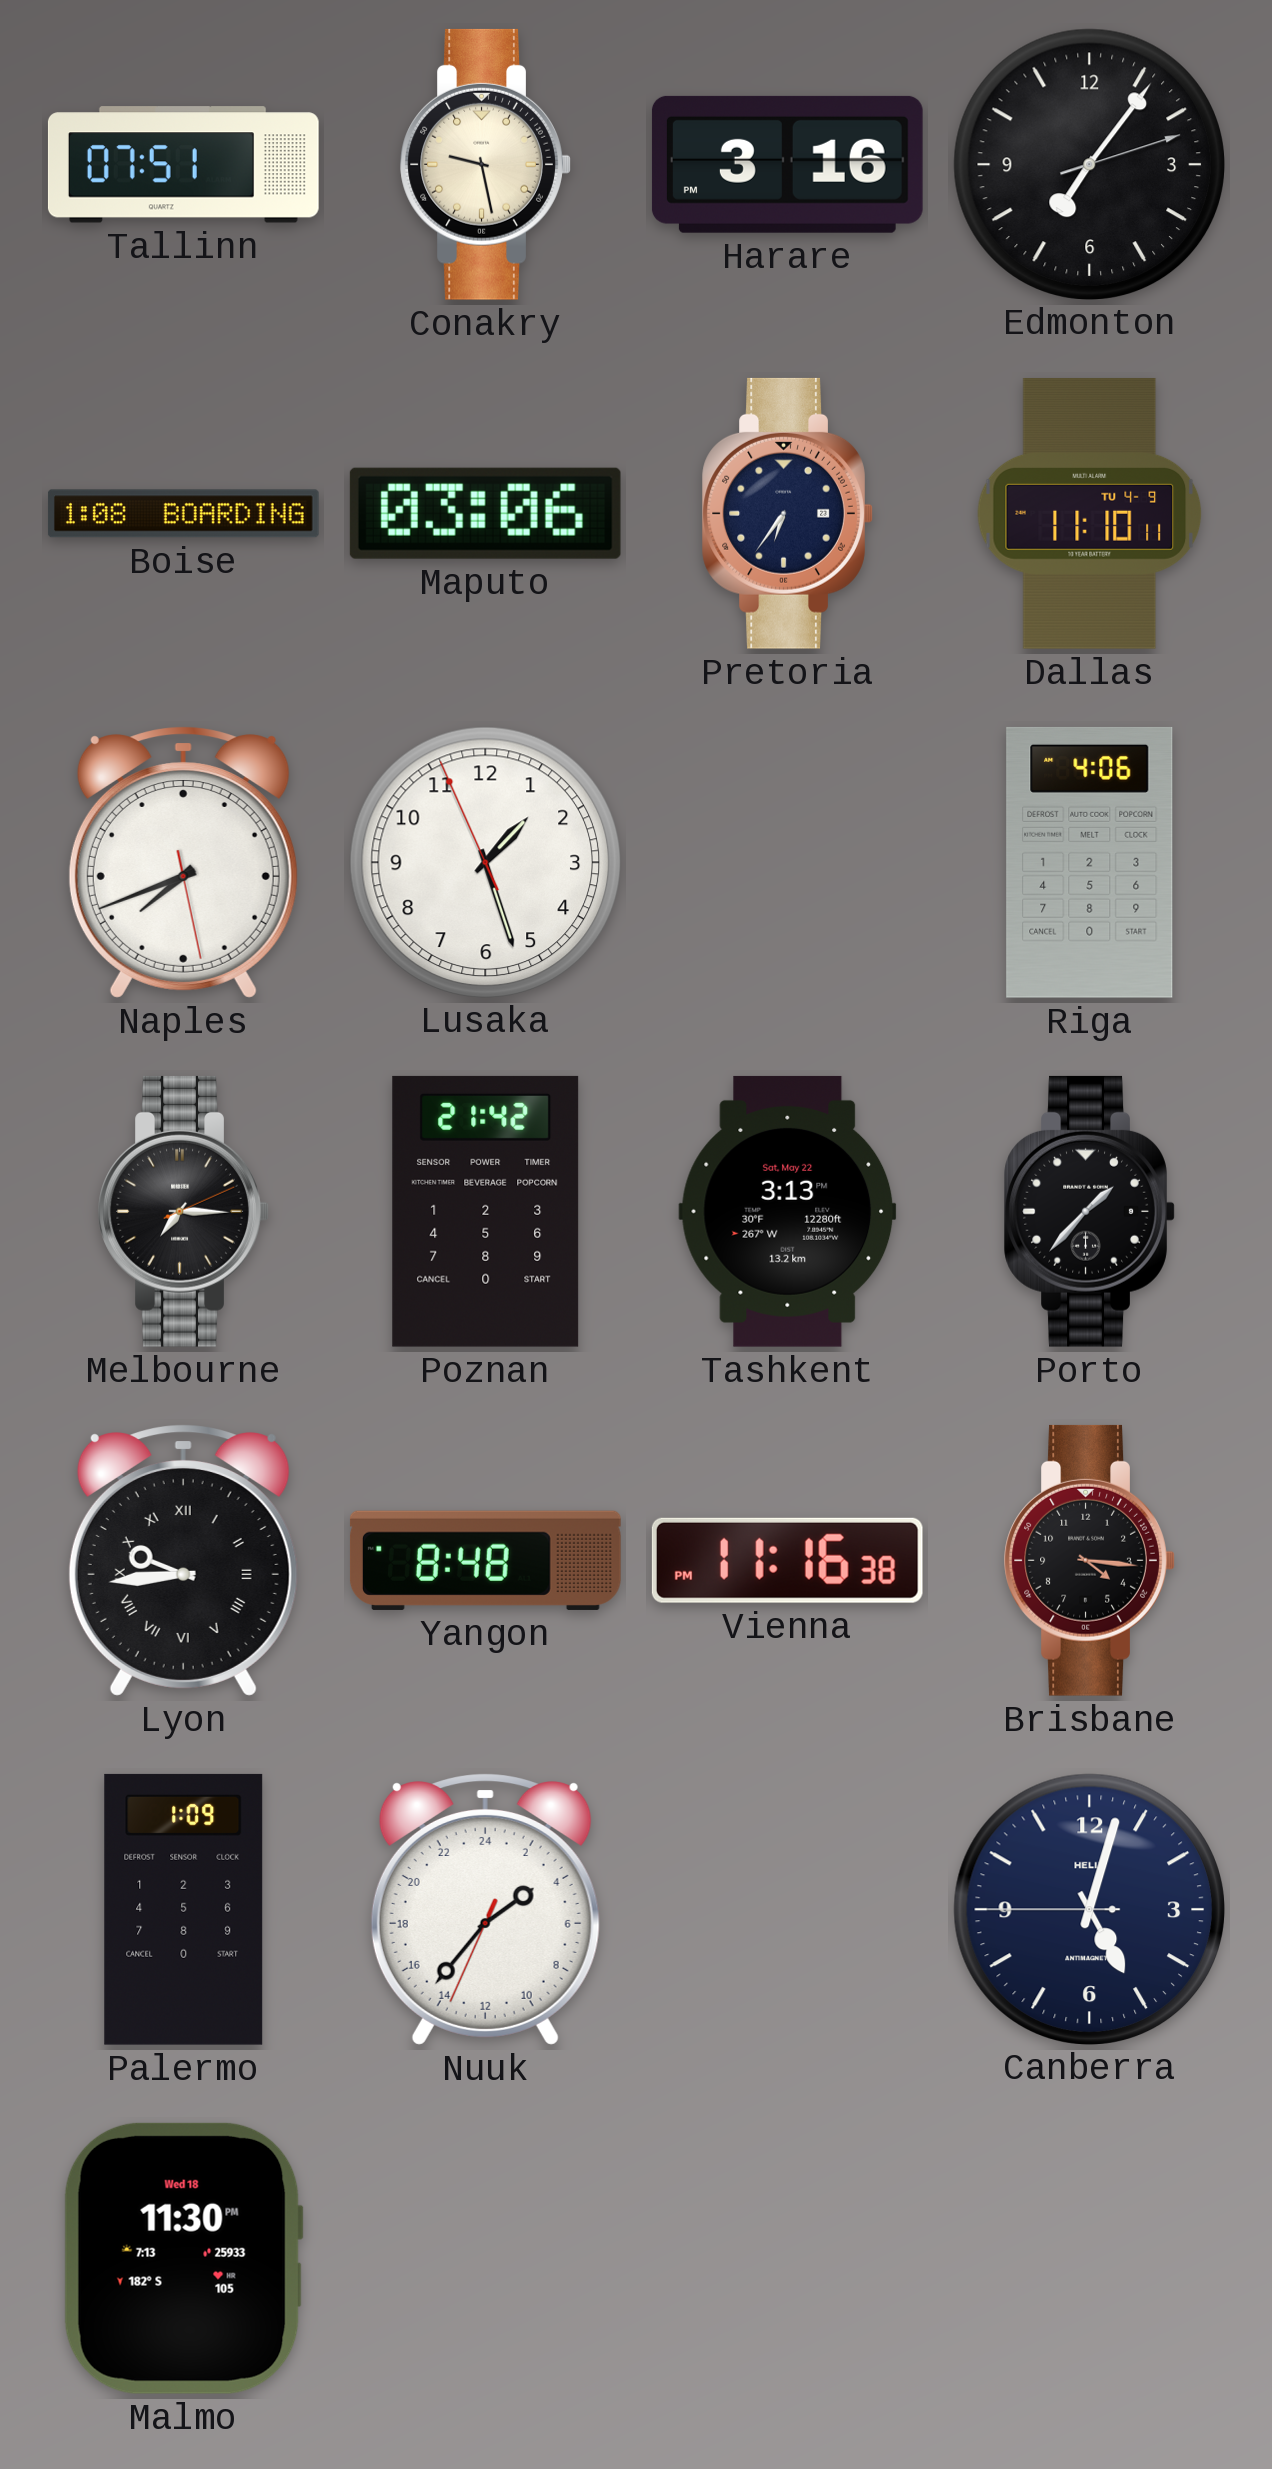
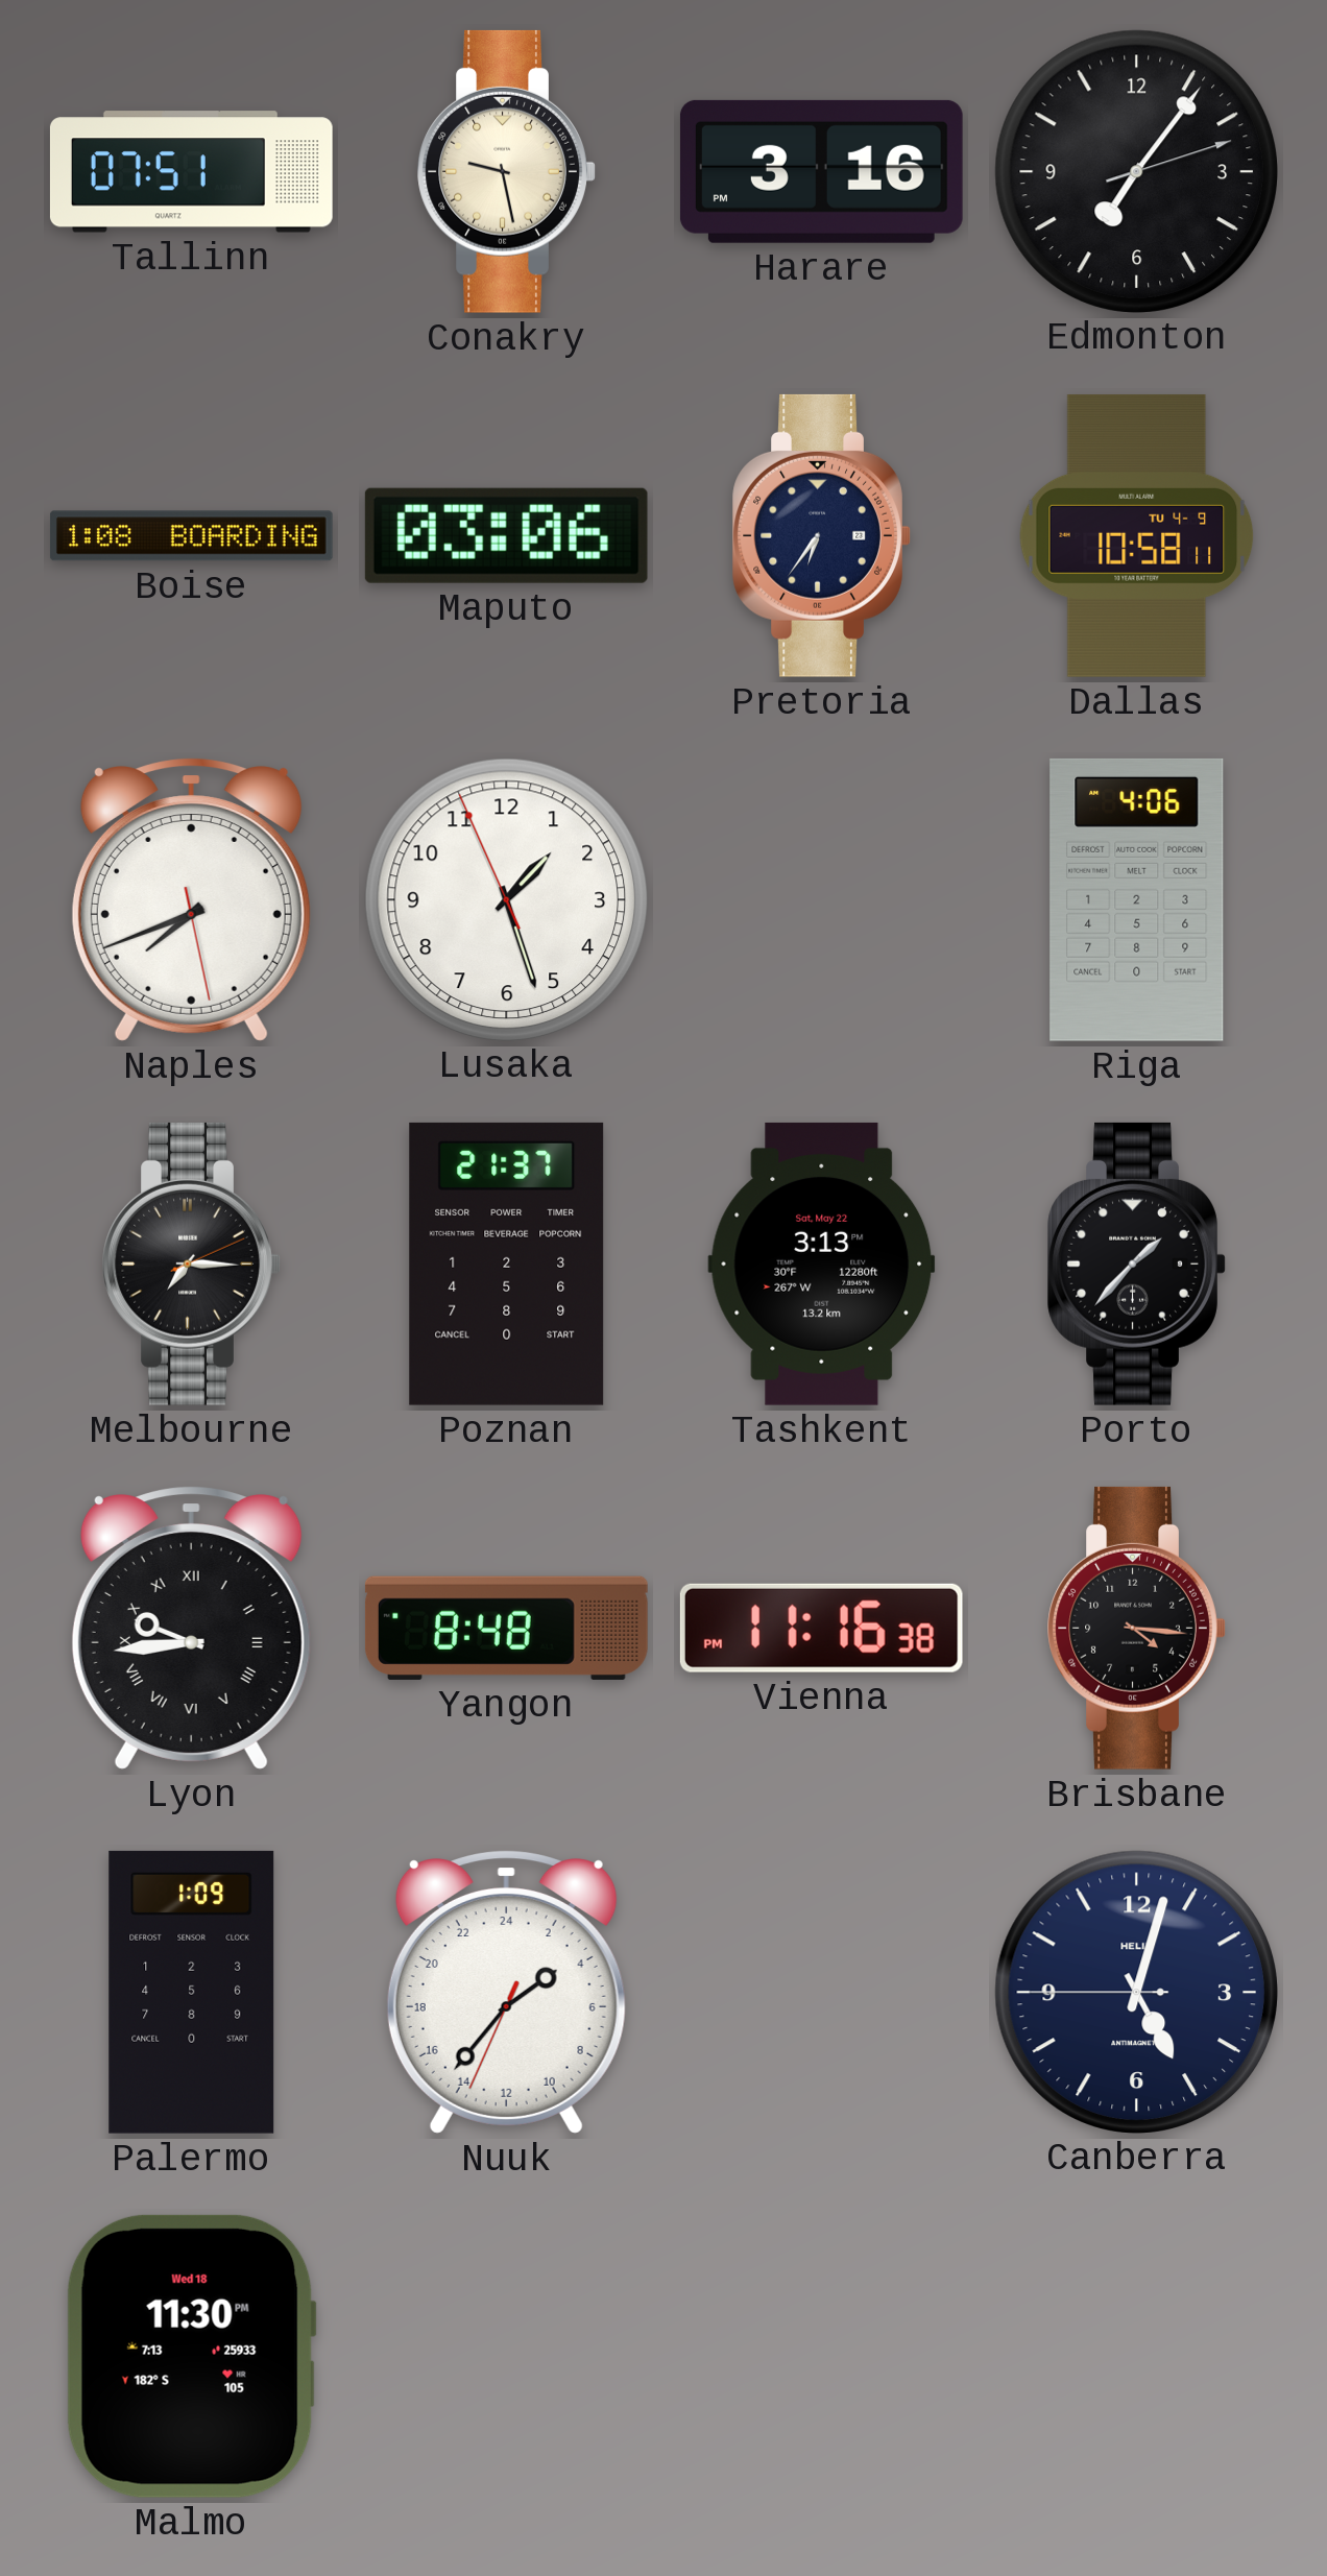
Dallas: 11:10 -> 10:58 (1137, 535)
Poznan: 21:42 -> 21:37 (507, 1263)
